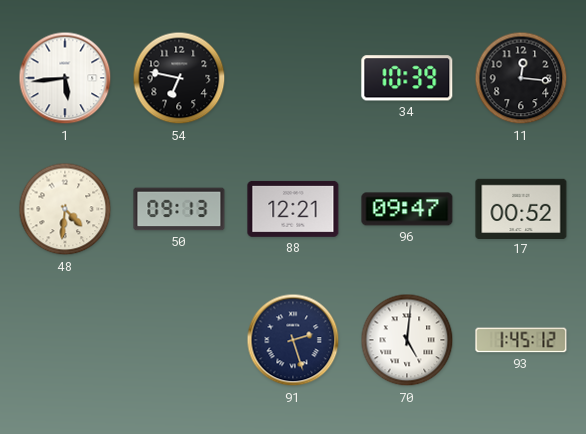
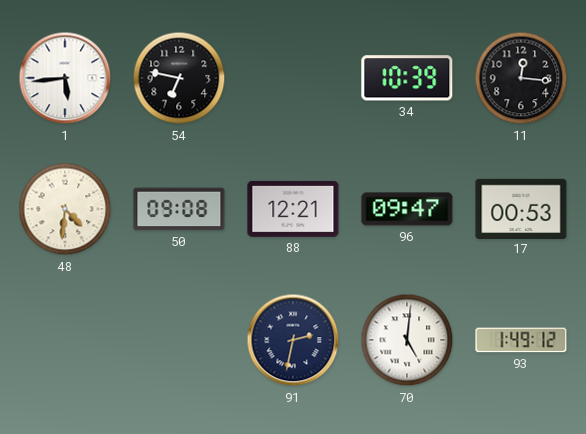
50: 09:13 -> 09:08 (179, 209)
17: 00:52 -> 00:53 (521, 208)
91: 2:27 -> 2:32 (293, 340)
93: 1:45 -> 1:49 (521, 340)
